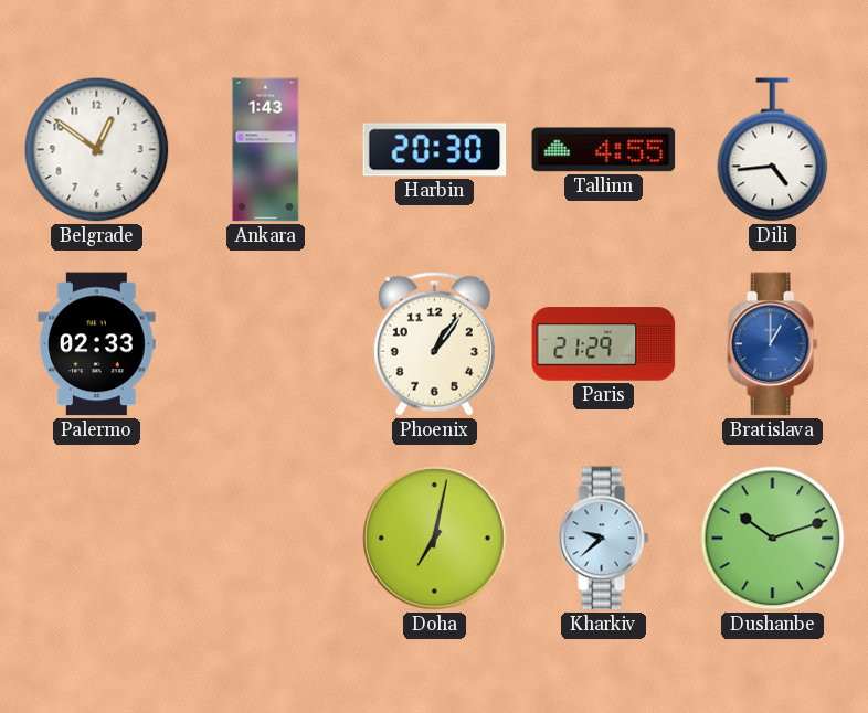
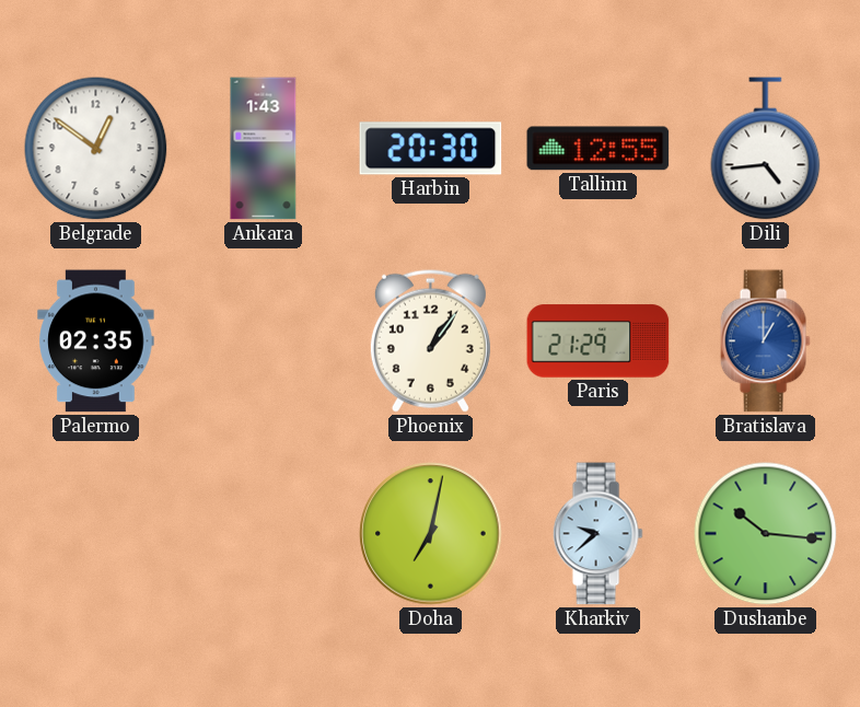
Tallinn: 4:55 -> 12:55 (598, 149)
Palermo: 02:33 -> 02:35 (96, 341)
Dushanbe: 10:12 -> 10:16 (766, 534)
